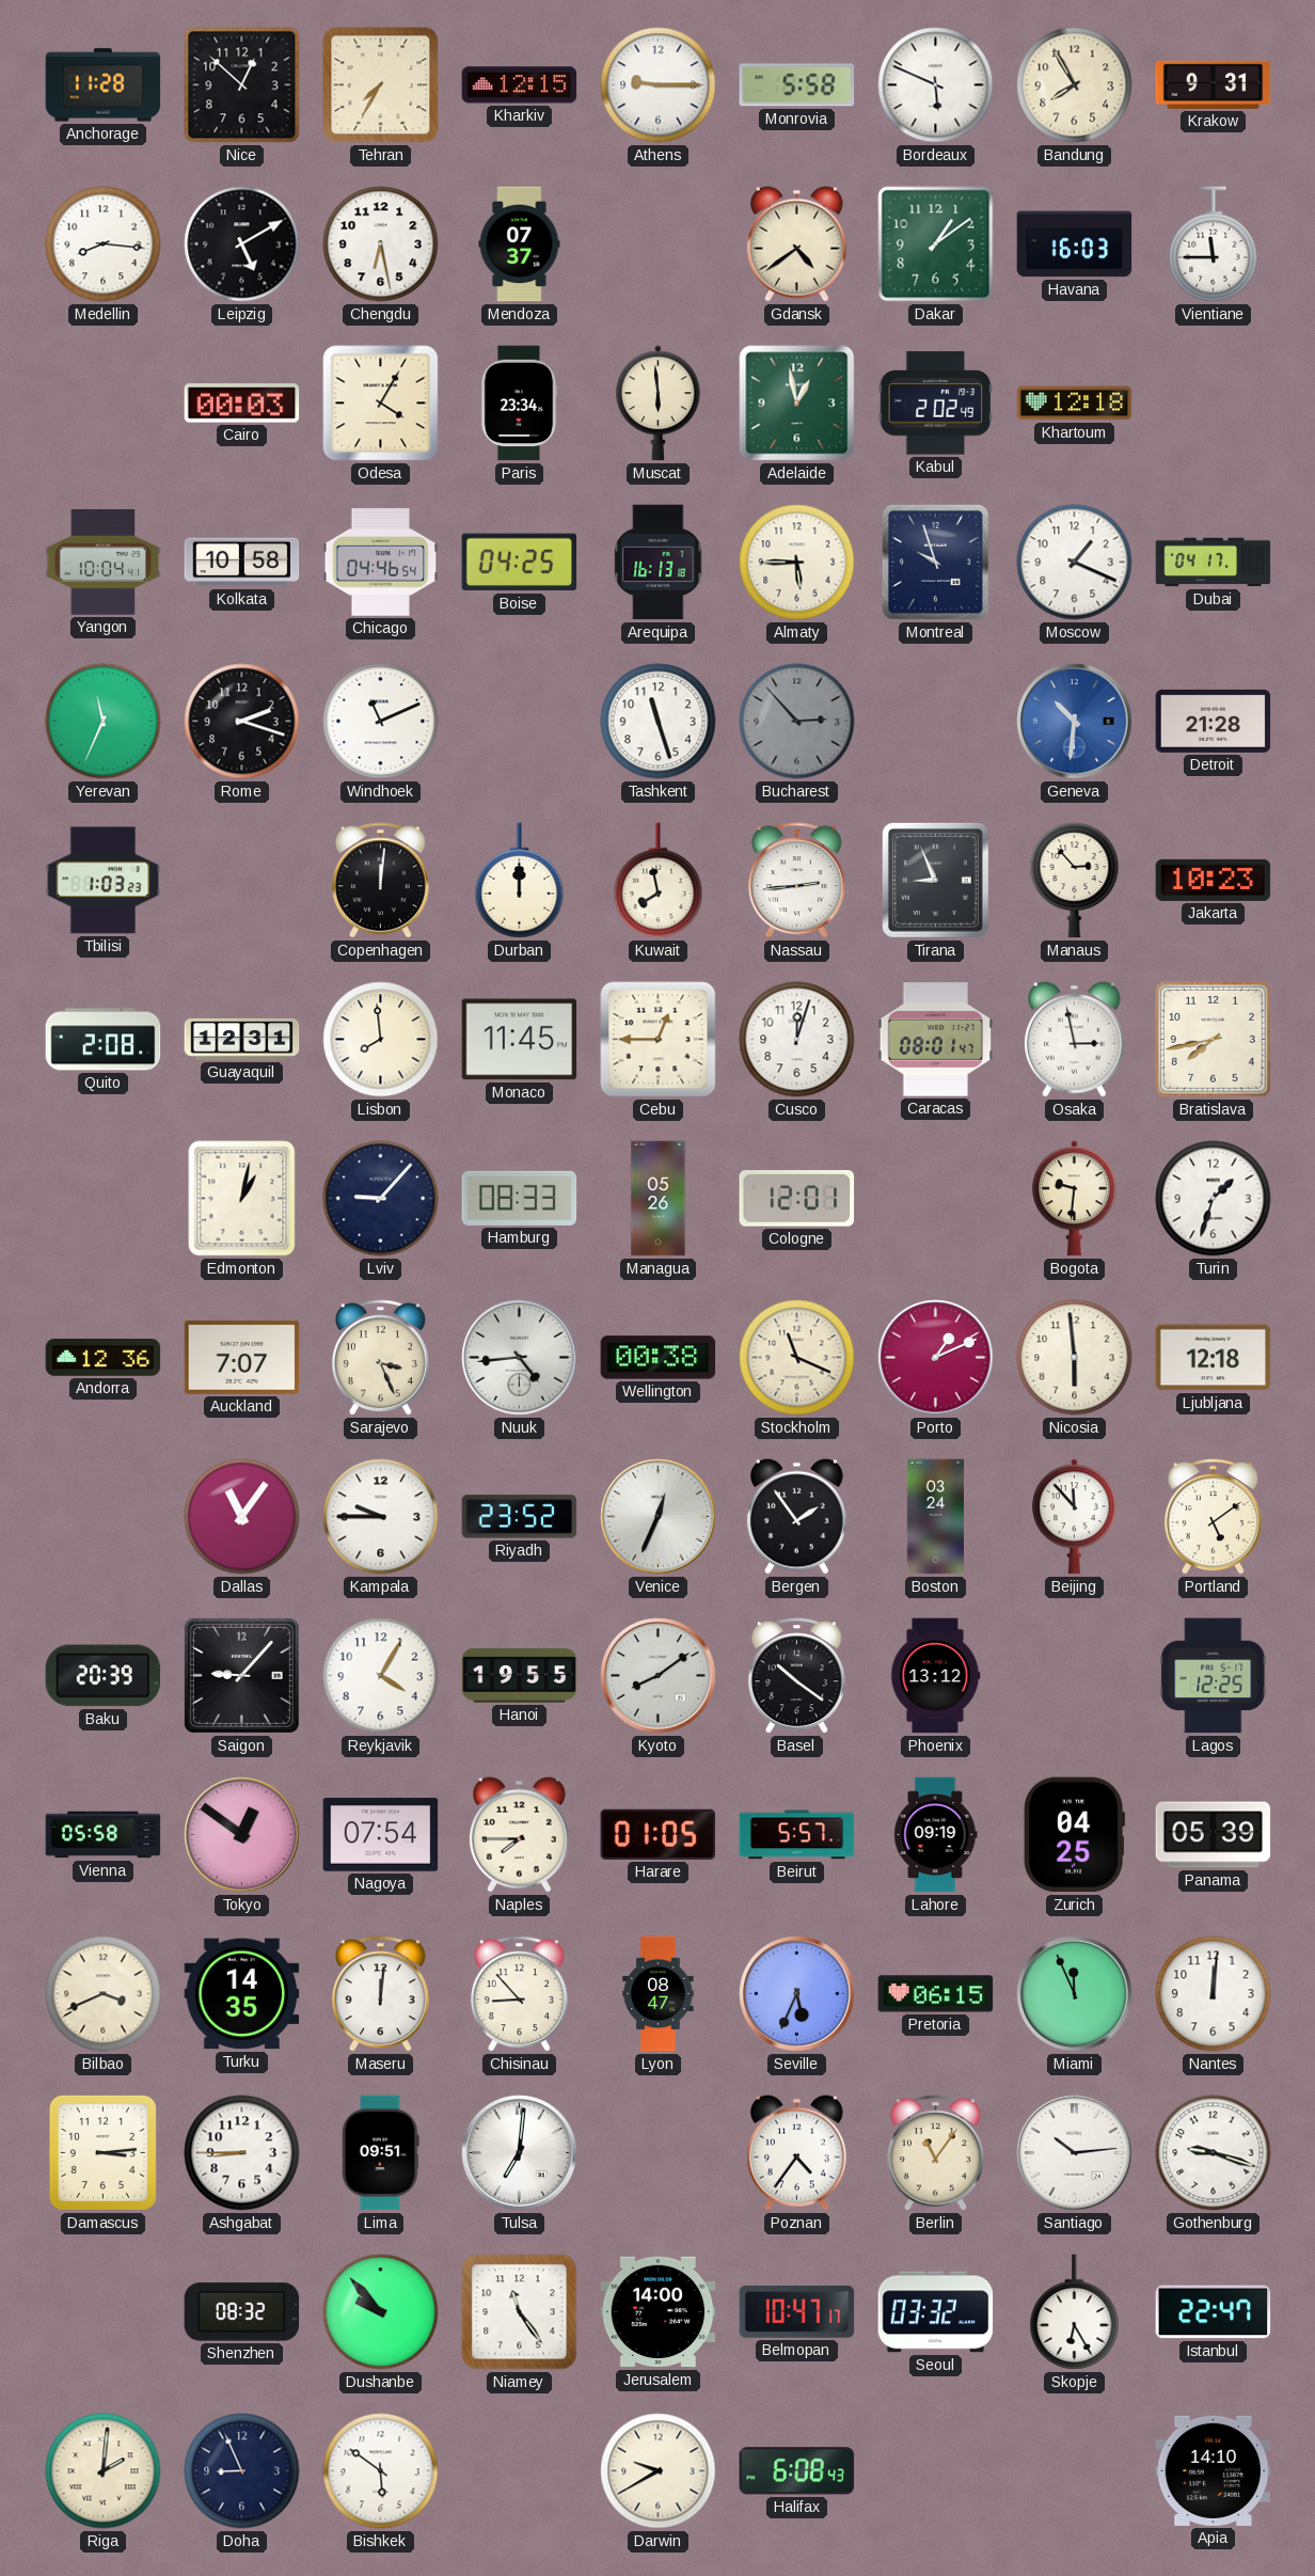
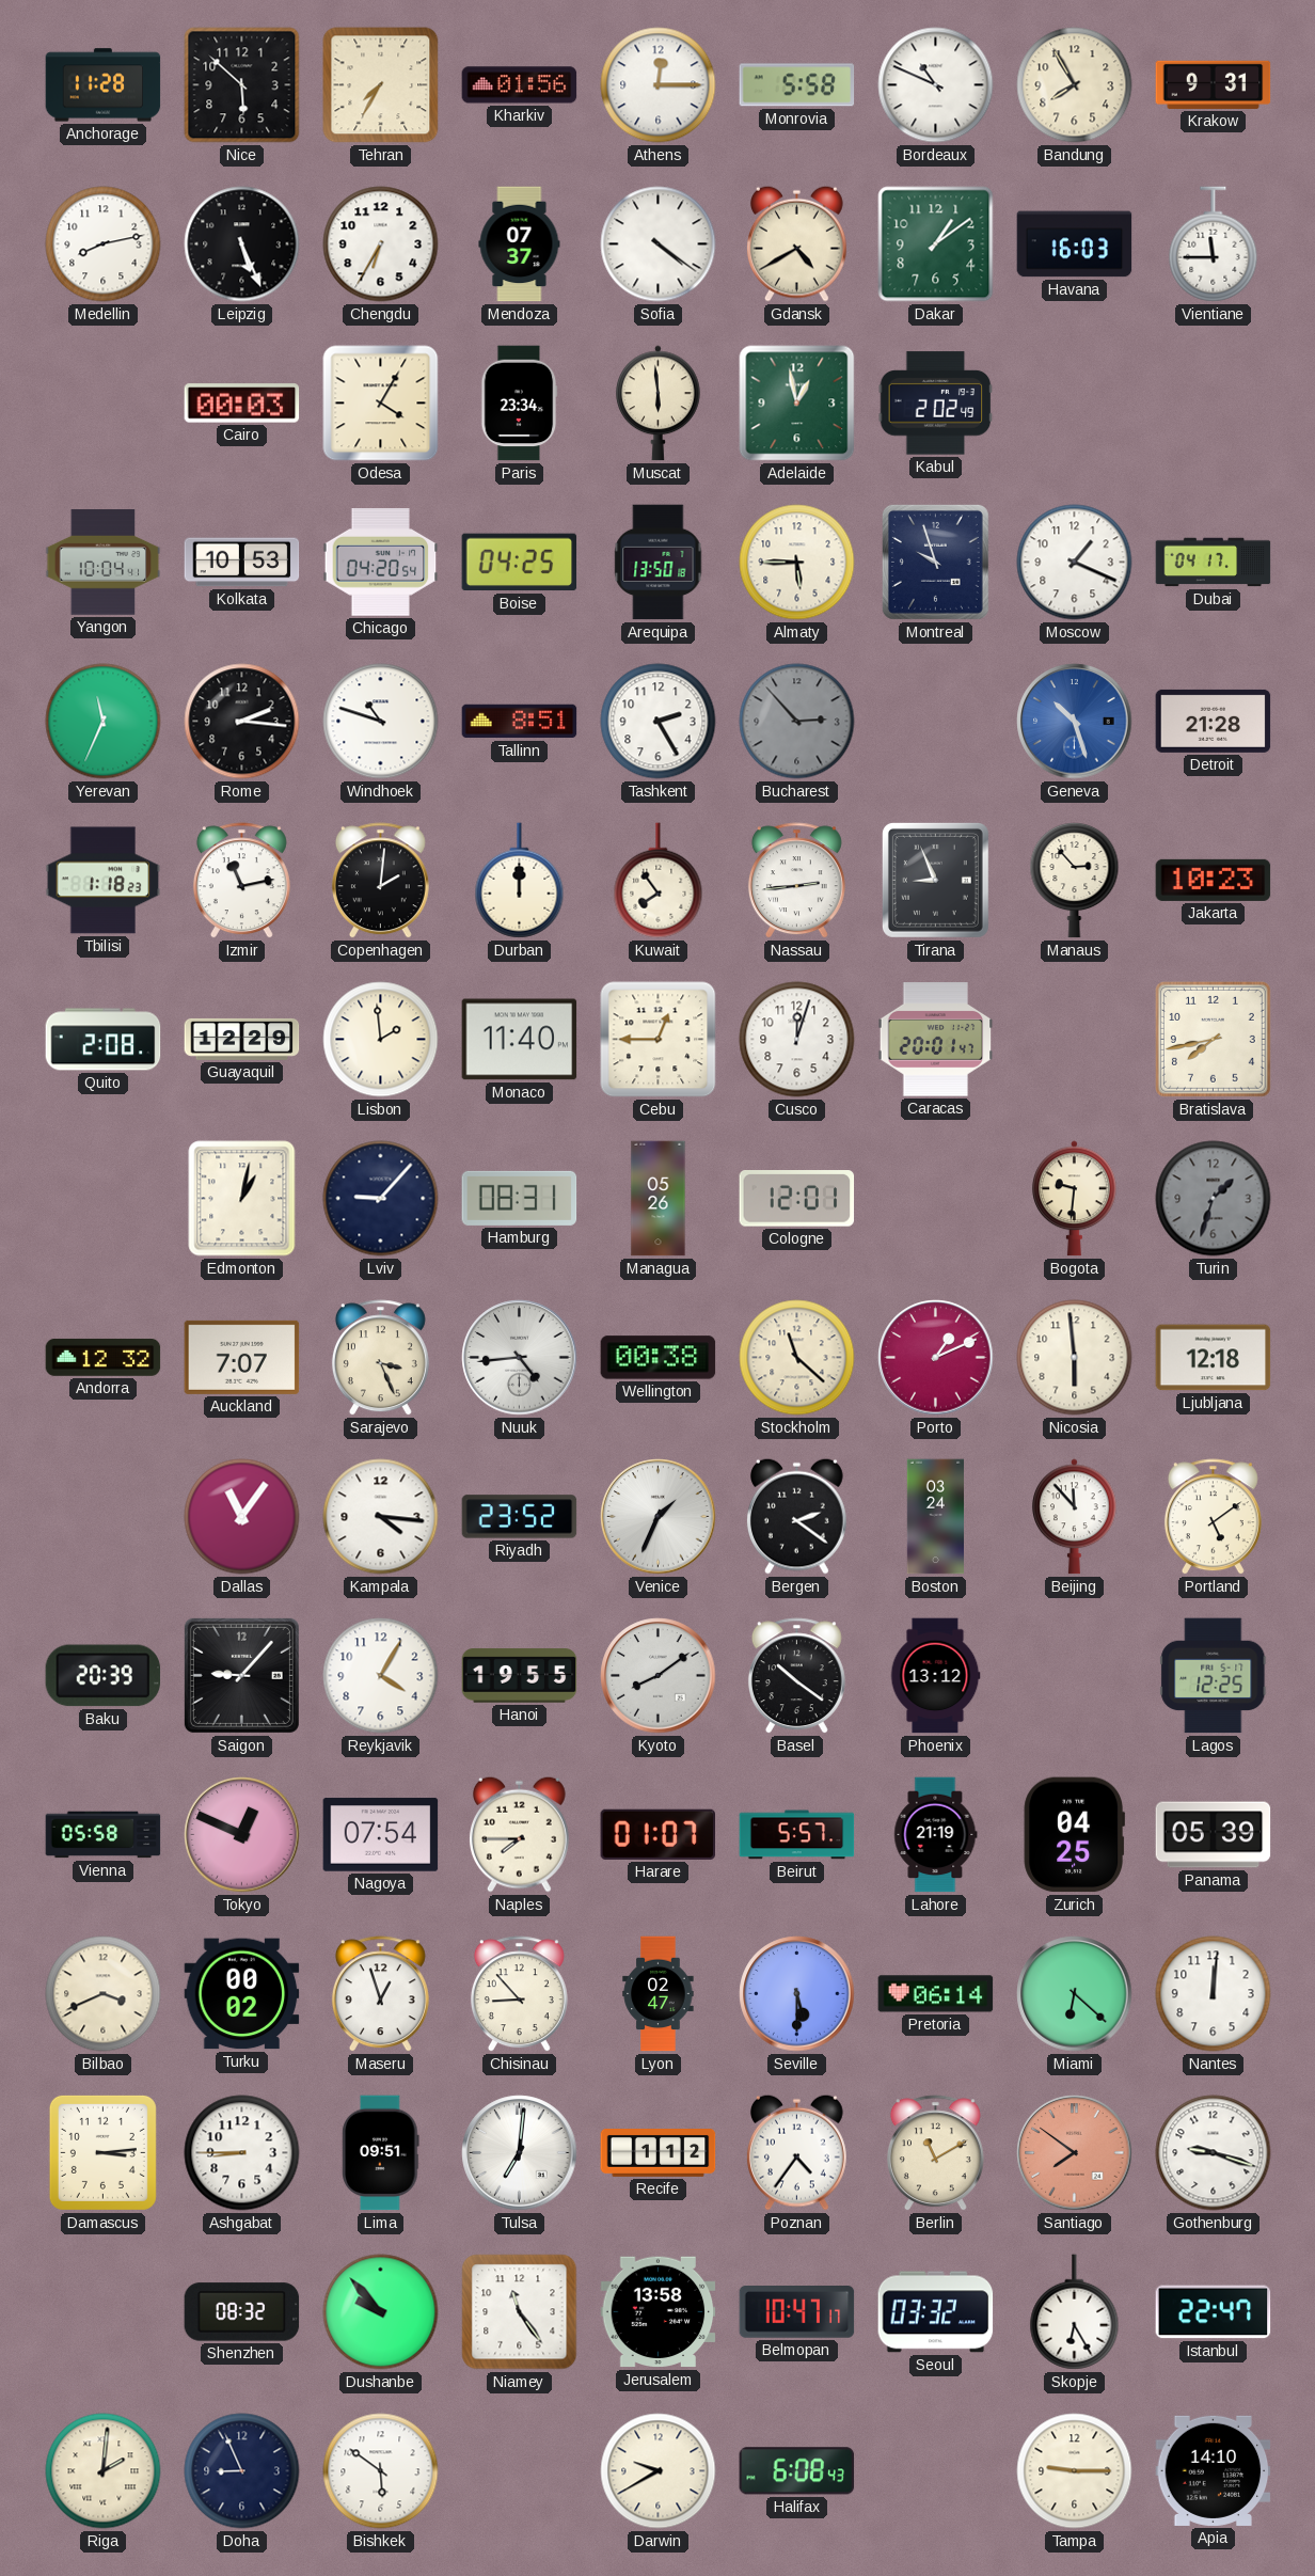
Nice: 12:52 -> 5:52 (242, 85)
Kharkiv: 12:15 -> 01:56 (520, 85)
Athens: 9:15 -> 12:15 (659, 85)
Bordeaux: 5:49 -> 10:49 (936, 85)
Medellin: 8:16 -> 8:13 (104, 244)
Leipzig: 5:10 -> 5:26 (242, 244)
Chengdu: 6:28 -> 6:35 (381, 244)
Sofia: none -> 4:21 (659, 244)
Gdansk: 4:39 -> 4:40 (796, 243)
Khartoum: 12:18 -> none (1075, 404)
Kolkata: 10:58 -> 10:53 (242, 563)
Chicago: 04:46 -> 04:20 (381, 563)
Arequipa: 16:13 -> 13:50 (659, 563)
Rome: 2:18 -> 2:16 (242, 722)
Windhoek: 11:11 -> 10:48 (381, 722)
Tallinn: none -> 8:51 (520, 722)
Tashkent: 11:27 -> 2:25 (659, 722)
Geneva: 10:31 -> 10:27 (1075, 722)
Tbilisi: 1:03 -> 1:18 (104, 881)
Izmir: none -> 11:13 (241, 881)
Copenhagen: 12:01 -> 2:01 (380, 881)
Kuwait: 7:58 -> 7:54 (659, 881)
Guayaquil: 12:31 -> 12:29 (242, 1039)
Lisbon: 7:59 -> 1:59 (381, 1040)
Monaco: 11:45 -> 11:40 (520, 1040)
Caracas: 08:01 -> 20:01 (936, 1040)
Osaka: 2:58 -> none (1074, 1039)
Hamburg: 08:33 -> 08:31 (520, 1198)
Turin dial: white -> grey (1214, 1199)
Andorra: 12:36 -> 12:32 (104, 1358)
Stockholm: 11:19 -> 11:22 (797, 1358)
Kampala: 9:45 -> 4:16 (381, 1517)
Venice: 12:34 -> 1:34 (659, 1517)
Bergen: 1:54 -> 2:21 (796, 1516)
Tokyo: 12:51 -> 12:49 (242, 1835)
Harare: 01:05 -> 01:07 (659, 1834)
Lahore: 09:19 -> 21:19 (936, 1835)
Turku: 14:35 -> 00:02 (242, 1994)
Maseru: 12:01 -> 12:57 (380, 1994)
Lyon: 08:47 -> 02:47 (659, 1994)
Seville: 5:34 -> 5:30 (797, 1994)
Pretoria: 06:15 -> 06:14 (936, 1994)
Miami: 11:56 -> 6:22 (1075, 1994)
Recife: none -> 1:12 (659, 2153)
Berlin: 11:06 -> 11:10 (935, 2153)
Santiago: 10:14 -> 7:51 (1075, 2153)
Santiago dial: white -> salmon (1075, 2153)
Jerusalem: 14:00 -> 13:58 (659, 2312)
Tampa: none -> 9:15 (1075, 2471)
